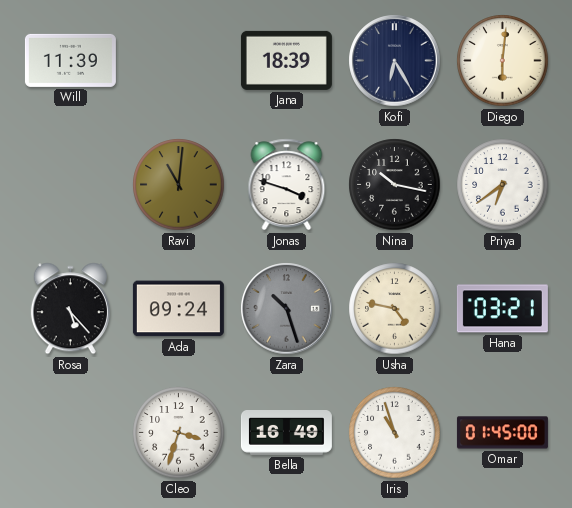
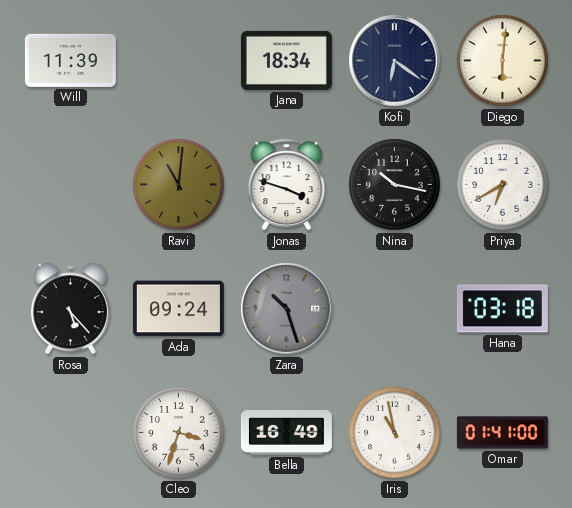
Jana: 18:39 -> 18:34 (286, 60)
Kofi: 6:25 -> 6:21 (395, 61)
Priya: 6:39 -> 6:40 (503, 185)
Usha: 4:47 -> none (395, 309)
Hana: 03:21 -> 03:18 (502, 309)
Iris: 10:57 -> 10:58 (395, 433)
Omar: 01:45 -> 01:41 (502, 433)
